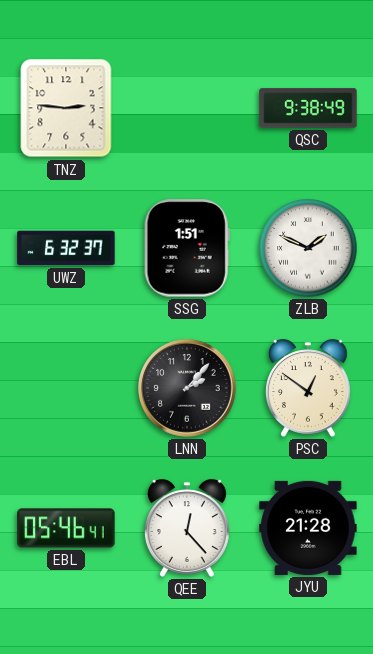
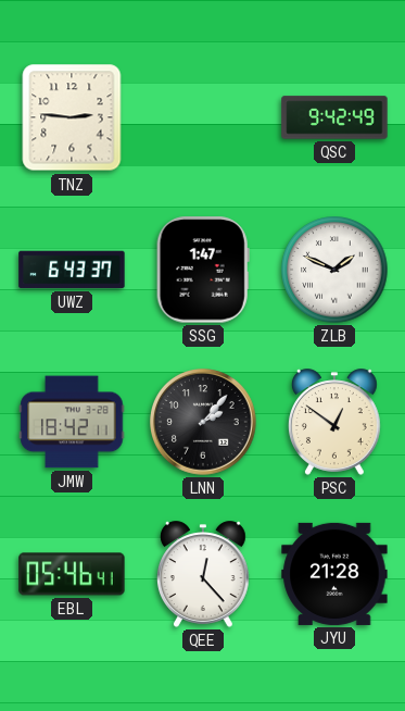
QSC: 9:38 -> 9:42 (334, 117)
UWZ: 6:32 -> 6:43 (72, 270)
SSG: 1:51 -> 1:47 (203, 270)
JMW: none -> 18:42 (72, 422)
